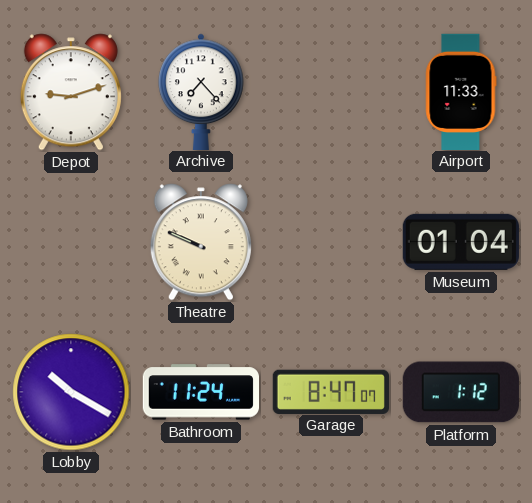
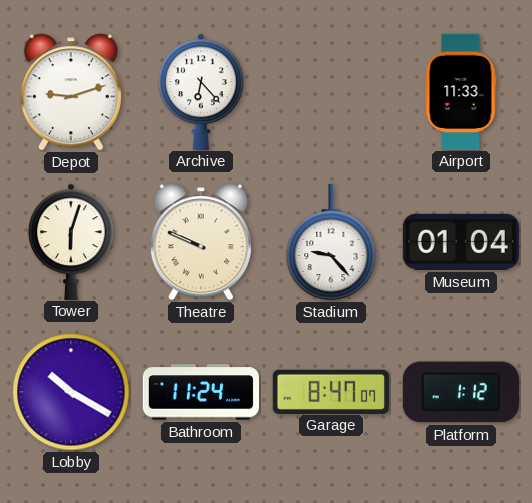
Archive: 7:23 -> 6:23 (201, 91)
Tower: none -> 6:03 (71, 241)
Stadium: none -> 9:23 (331, 242)
